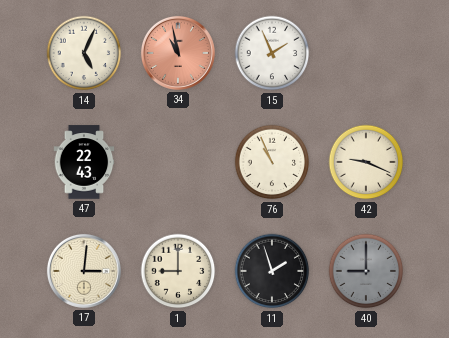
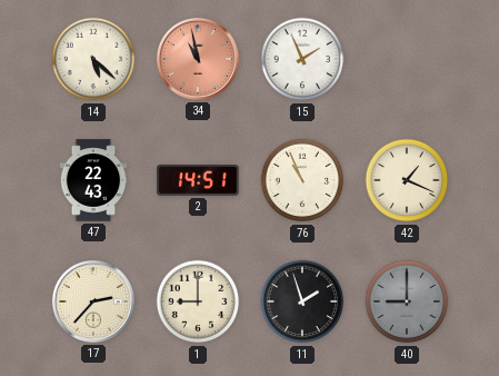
14: 5:04 -> 5:22 (93, 59)
2: none -> 14:51 (198, 181)
42: 9:19 -> 1:19 (407, 180)
17: 3:01 -> 2:37 (93, 301)
